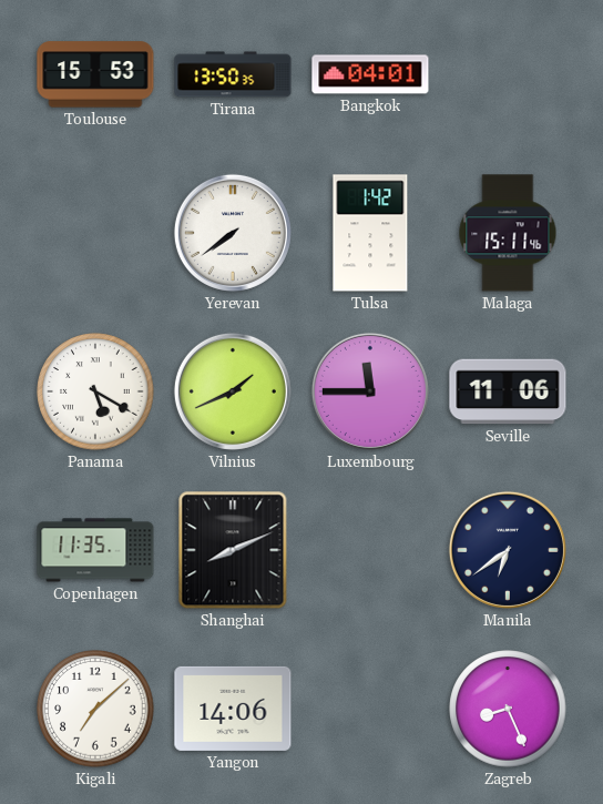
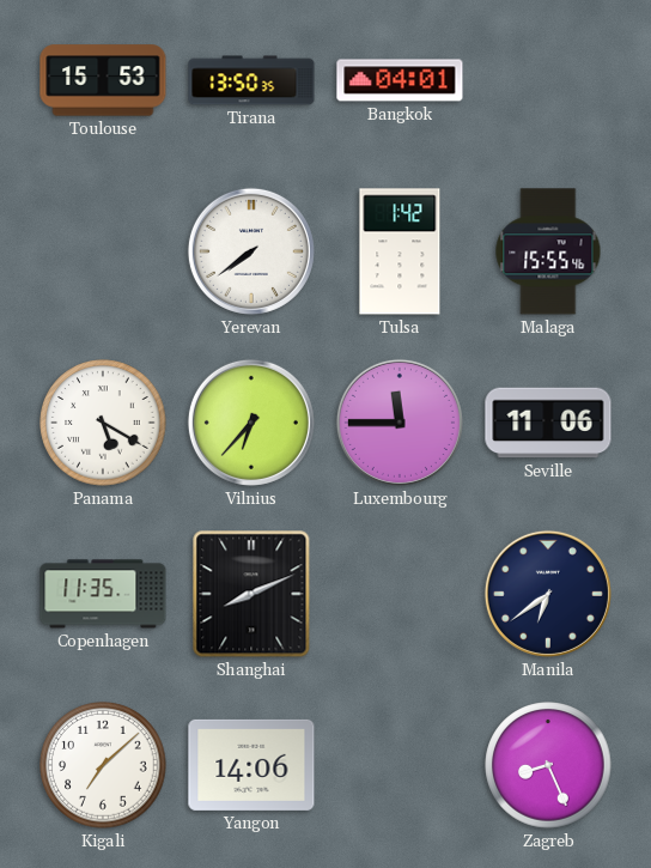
Malaga: 15:11 -> 15:55 (548, 251)
Vilnius: 1:41 -> 6:37 (251, 423)
